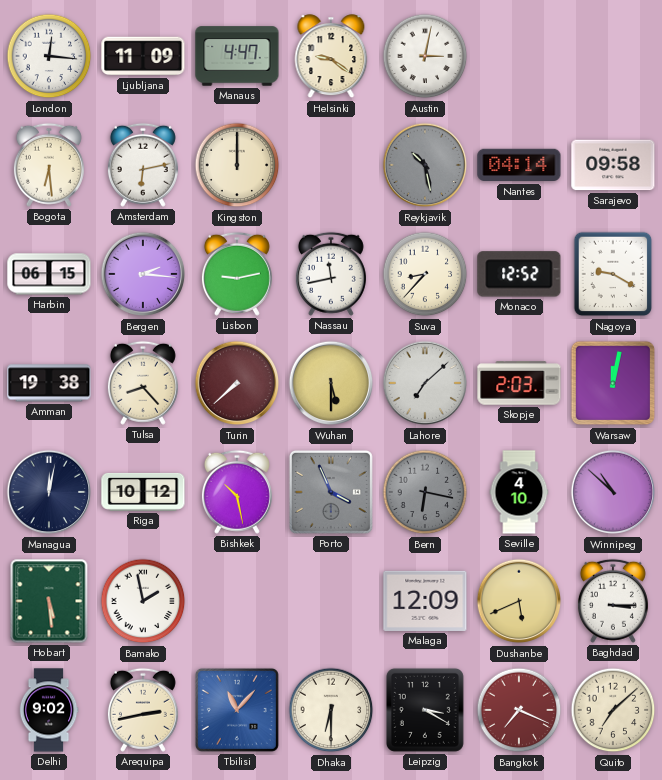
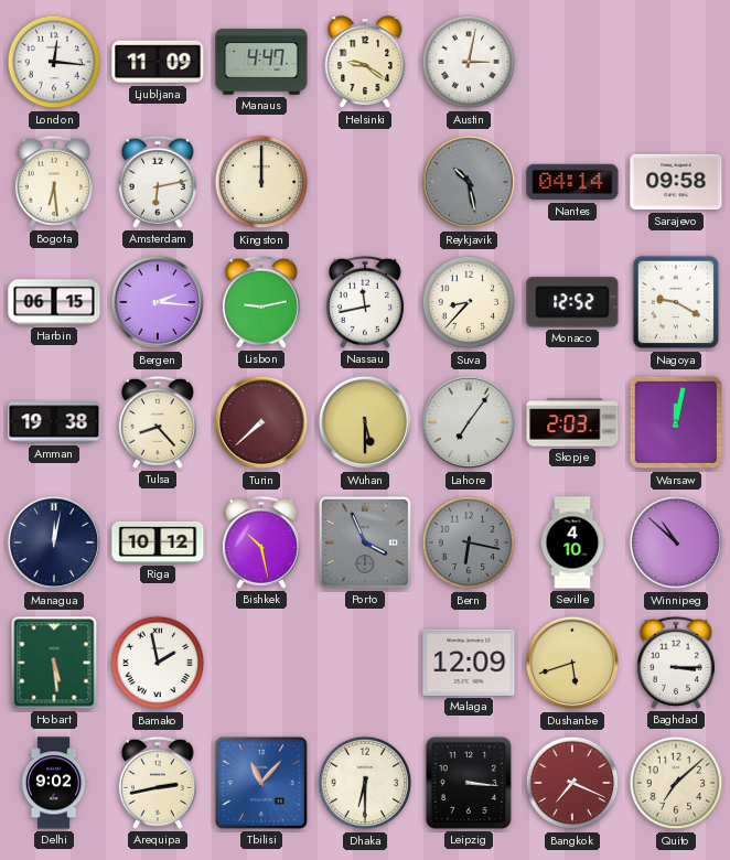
Lahore: 7:08 -> 7:06 (469, 422)
Dushanbe: 5:41 -> 5:42 (572, 663)
Leipzig: 3:20 -> 3:16 (469, 783)
